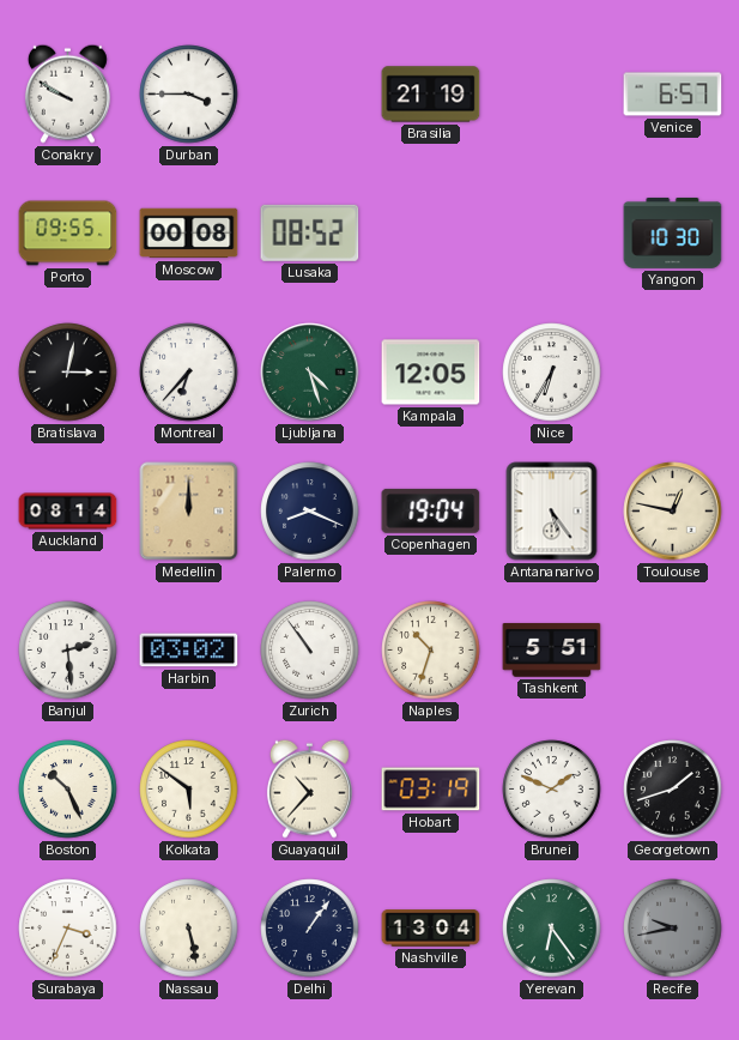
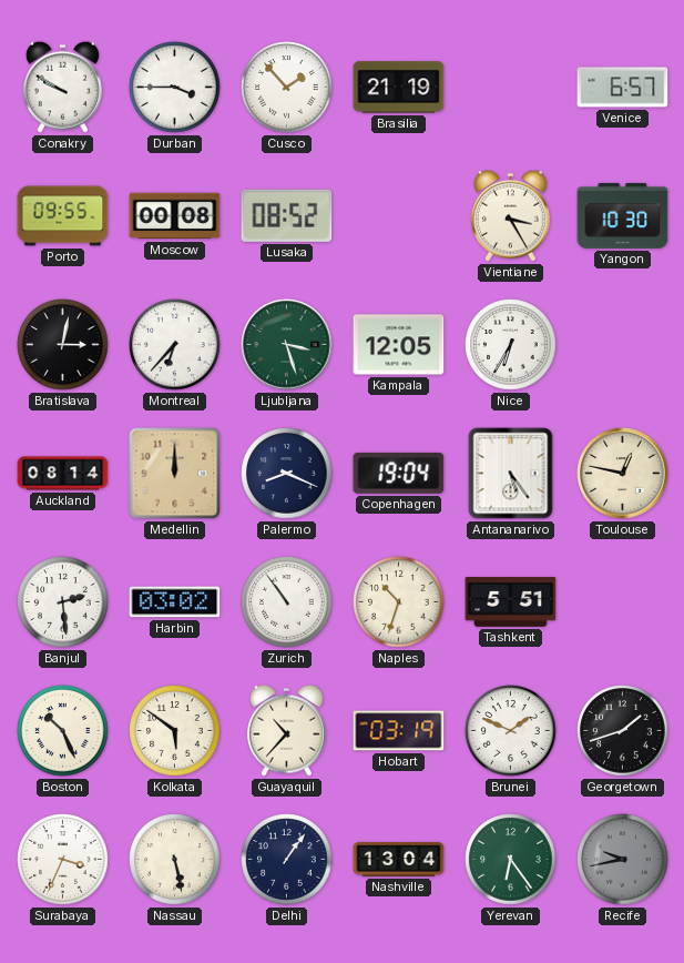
Cusco: none -> 1:53 (287, 88)
Vientiane: none -> 3:25 (510, 215)
Ljubljana: 4:27 -> 3:27 (287, 345)
